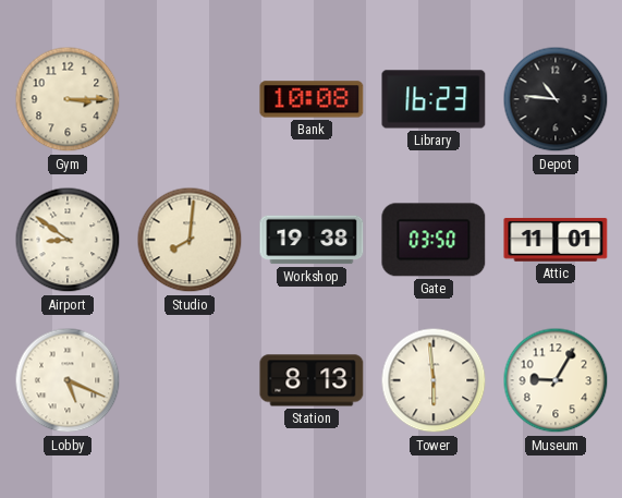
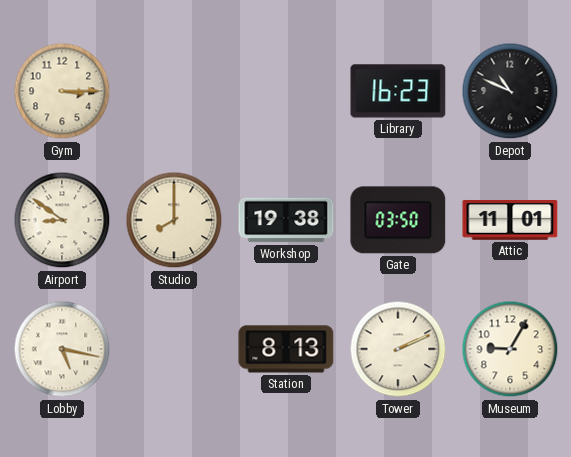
Bank: 10:08 -> none (312, 99)
Depot: 10:46 -> 10:49 (510, 91)
Studio: 8:01 -> 8:00 (174, 220)
Lobby: 5:19 -> 5:17 (62, 349)
Tower: 5:59 -> 2:11 (398, 349)
